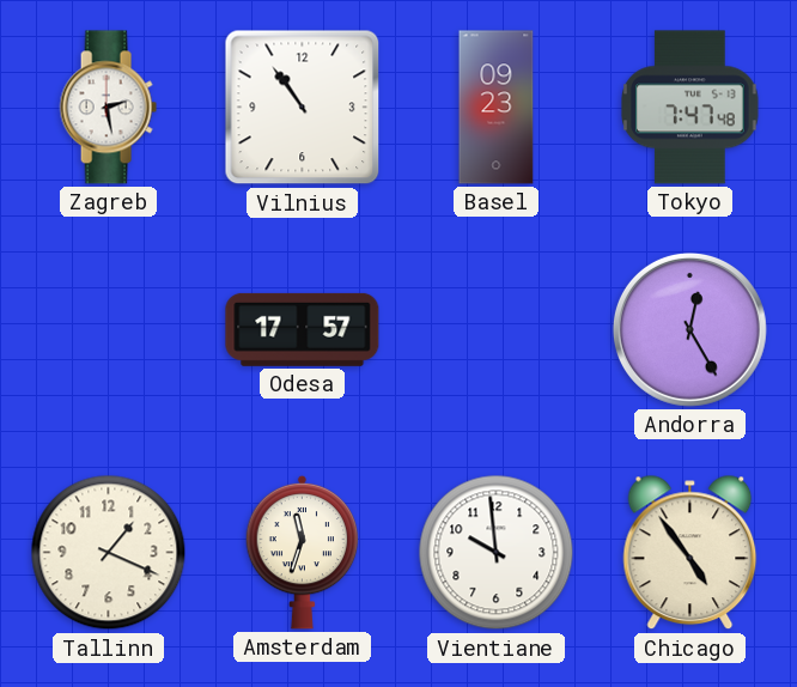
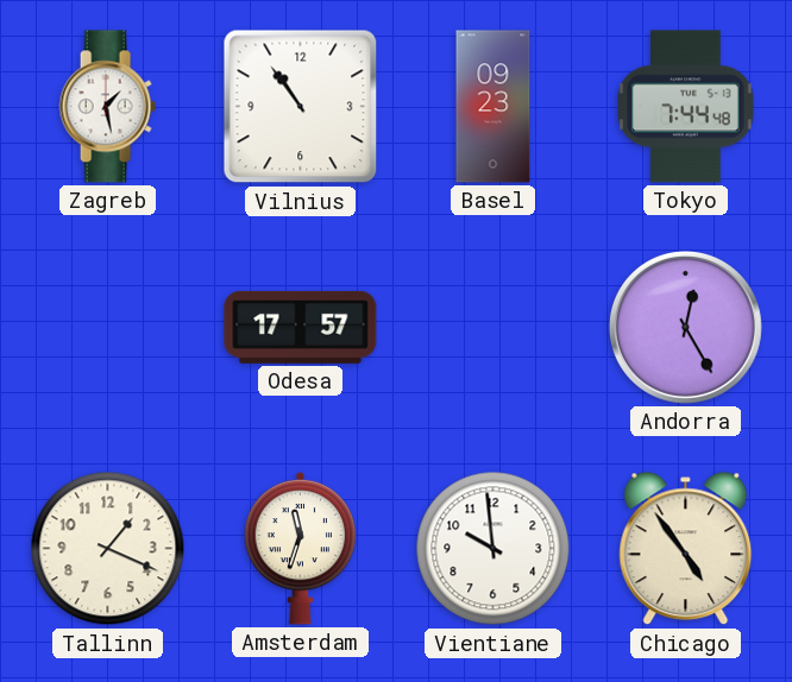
Zagreb: 2:28 -> 1:28 (107, 107)
Tokyo: 7:47 -> 7:44 (686, 107)
